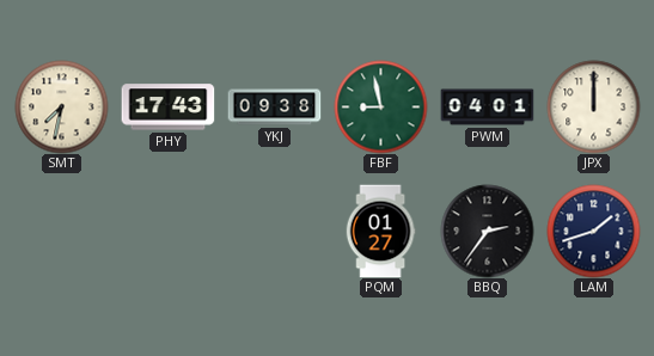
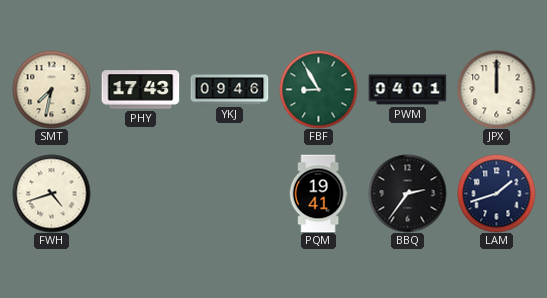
YKJ: 09:38 -> 09:46 (229, 90)
FBF: 8:58 -> 8:55 (318, 89)
FWH: none -> 4:42 (51, 193)
PQM: 01:27 -> 19:41 (318, 193)
